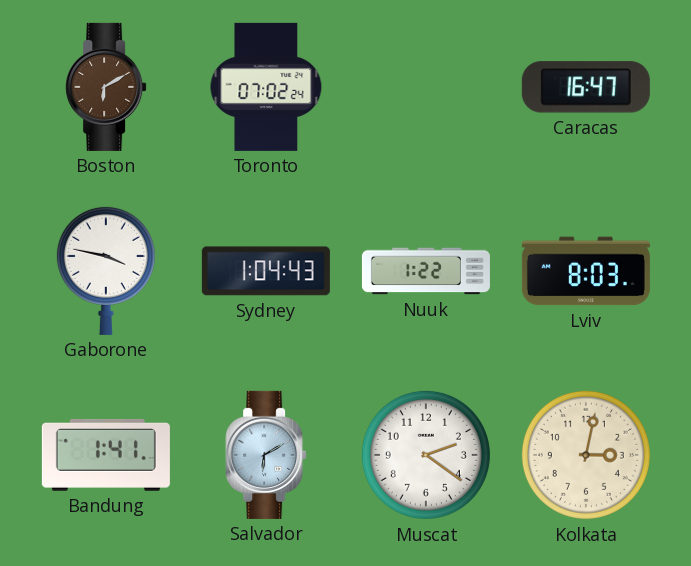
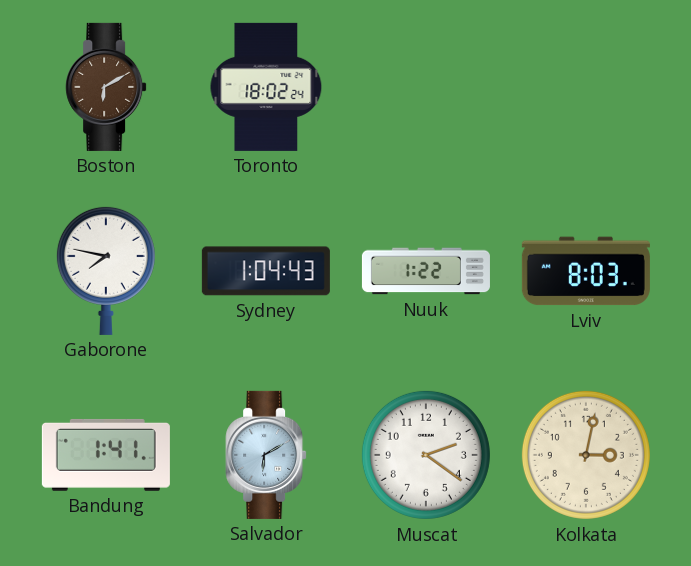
Toronto: 07:02 -> 18:02 (266, 87)
Caracas: 16:47 -> none (586, 87)
Gaborone: 3:47 -> 7:47 (106, 270)
